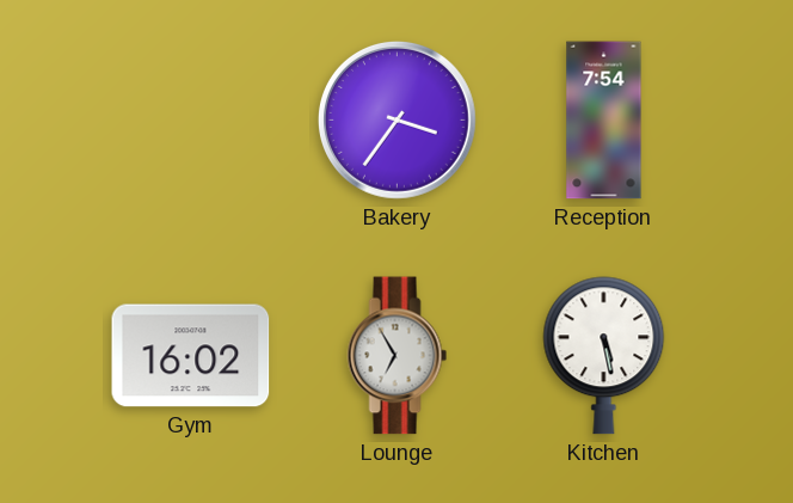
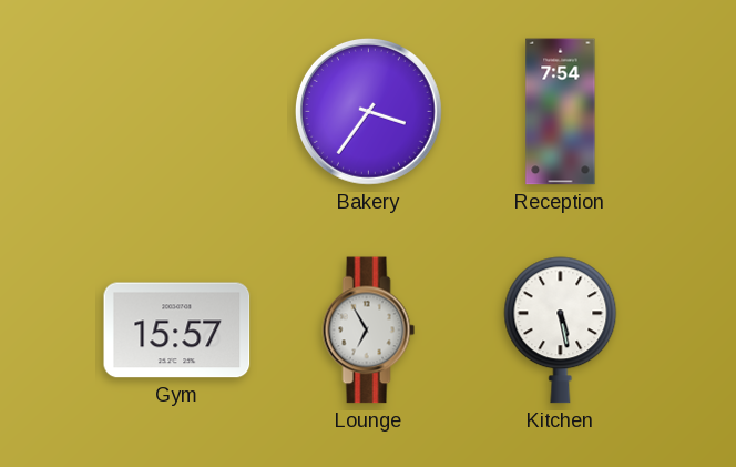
Gym: 16:02 -> 15:57 (177, 331)
